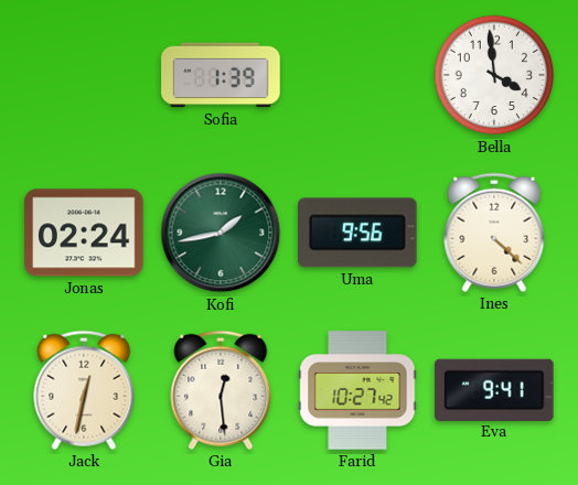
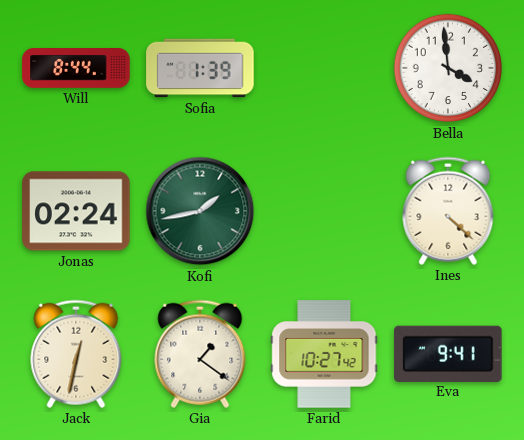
Will: none -> 8:44 (76, 69)
Uma: 9:56 -> none (358, 233)
Gia: 12:29 -> 1:21 (200, 354)
